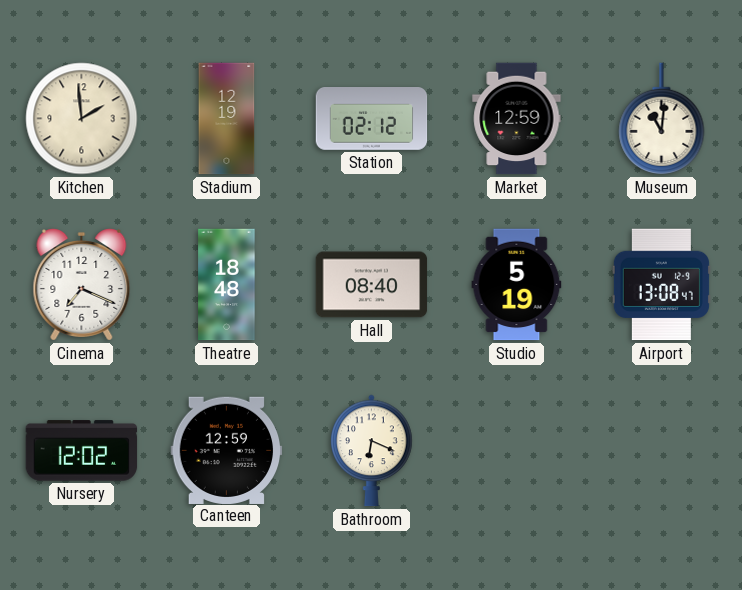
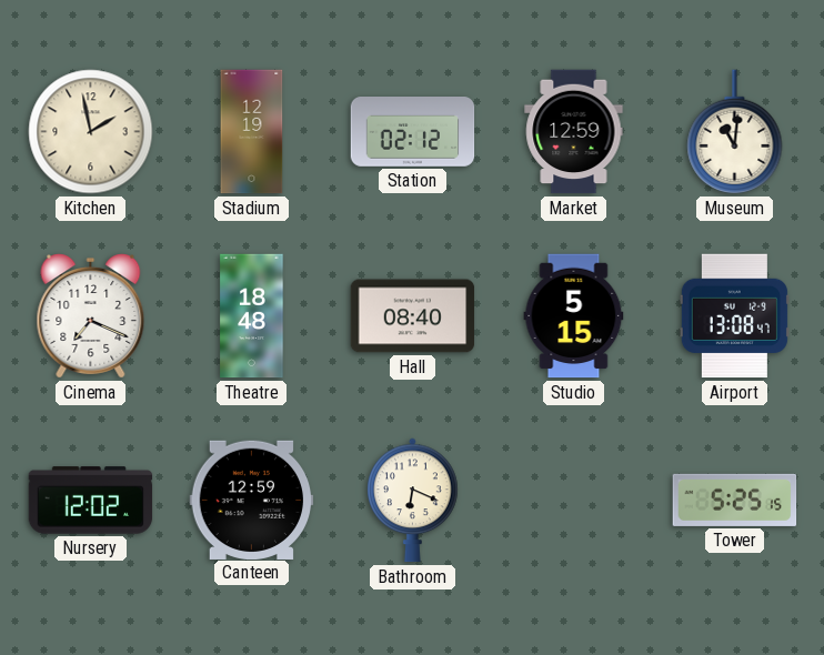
Kitchen: 1:59 -> 1:58 (91, 132)
Studio: 5:19 -> 5:15 (574, 316)
Tower: none -> 5:25 (735, 500)
